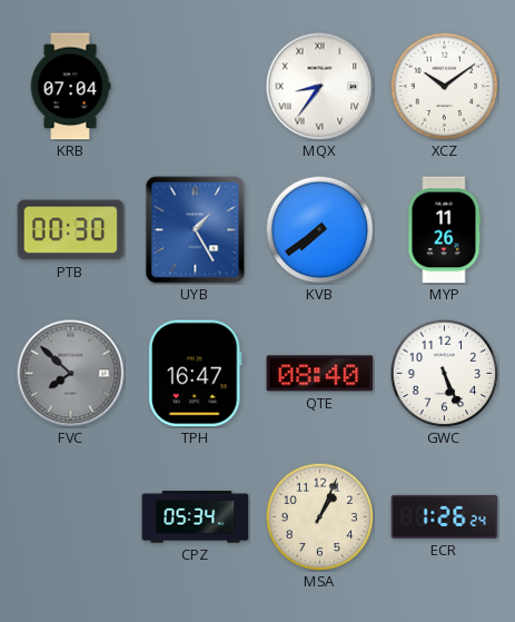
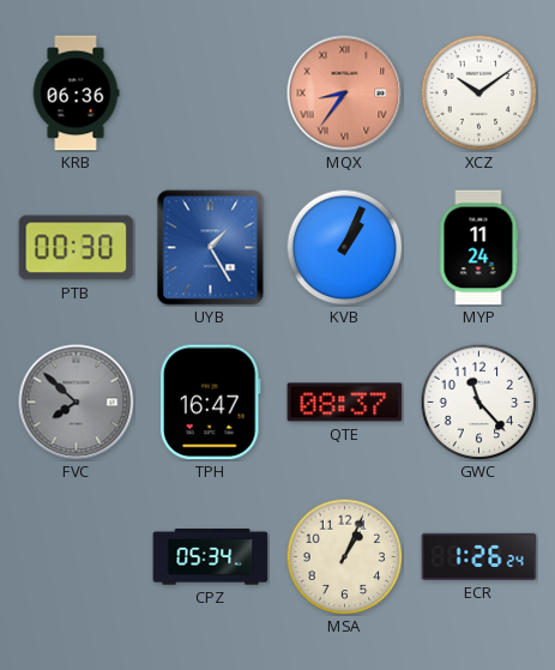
KRB: 07:04 -> 06:36 (76, 93)
MQX dial: white -> salmon (345, 93)
KVB: 7:39 -> 1:04 (344, 247)
MYP: 11:26 -> 11:24 (478, 248)
QTE: 08:40 -> 08:37 (345, 403)
GWC: 5:26 -> 11:23 (478, 402)
